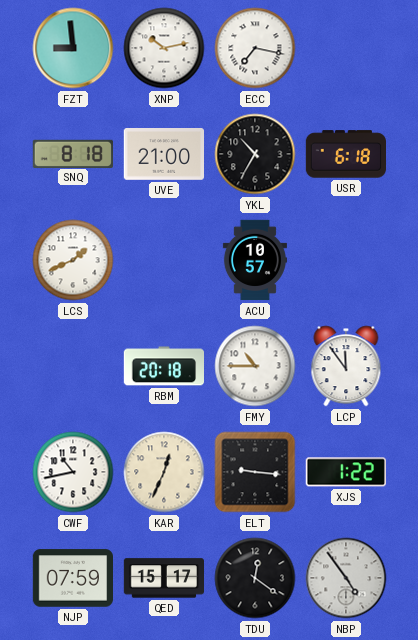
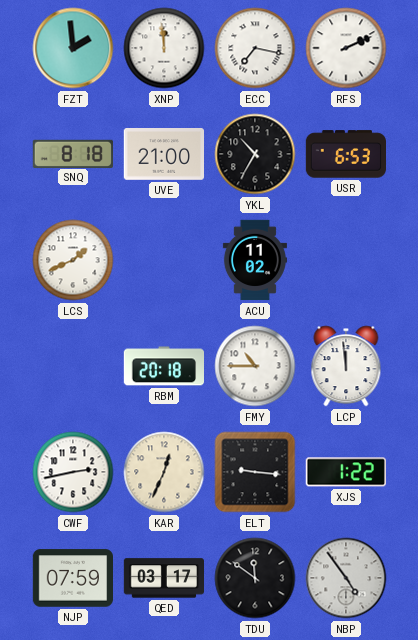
FZT: 8:59 -> 1:59 (73, 48)
XNP: 10:13 -> 11:59 (164, 48)
RFS: none -> 2:11 (346, 48)
USR: 6:18 -> 6:53 (345, 154)
ACU: 10:57 -> 11:02 (255, 260)
LCP: 11:54 -> 11:59 (346, 366)
CWF: 10:43 -> 2:43 (73, 472)
QED: 15:17 -> 03:17 (163, 578)
TDU: 12:21 -> 11:51 (255, 578)
